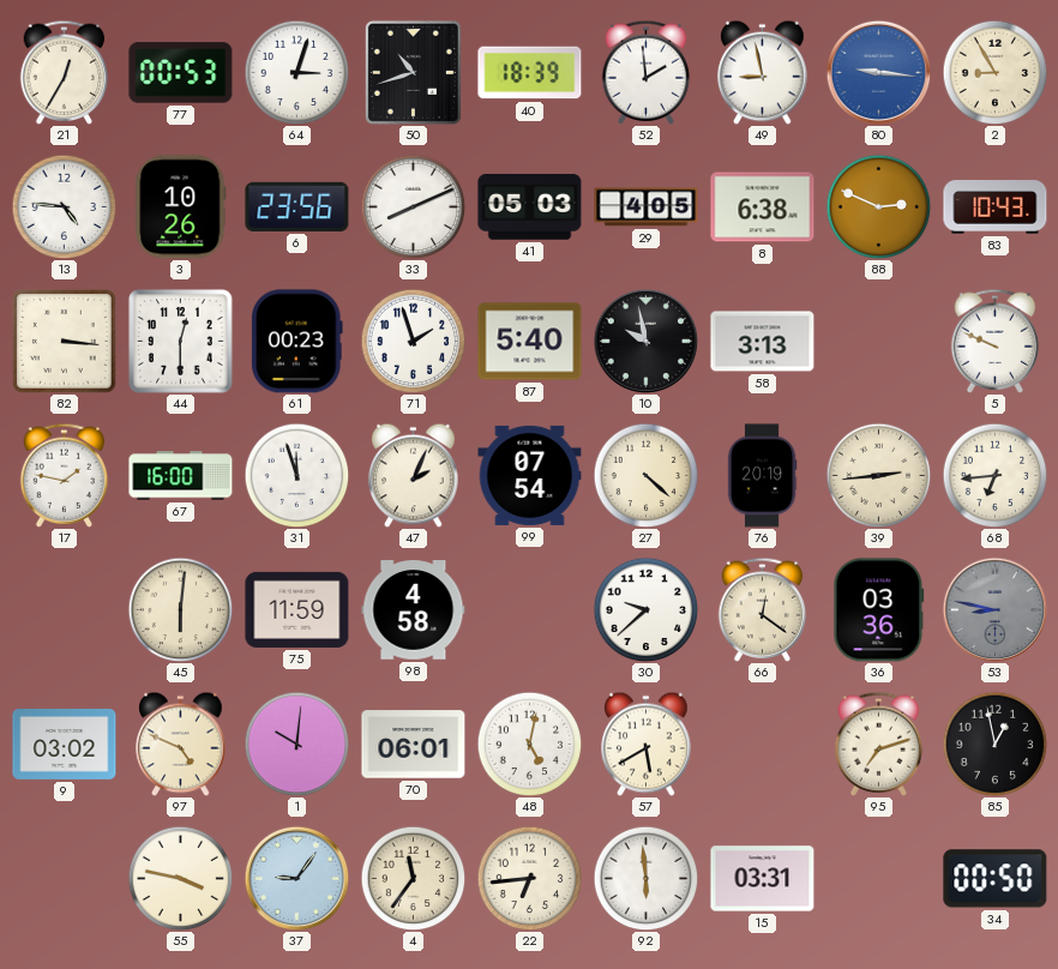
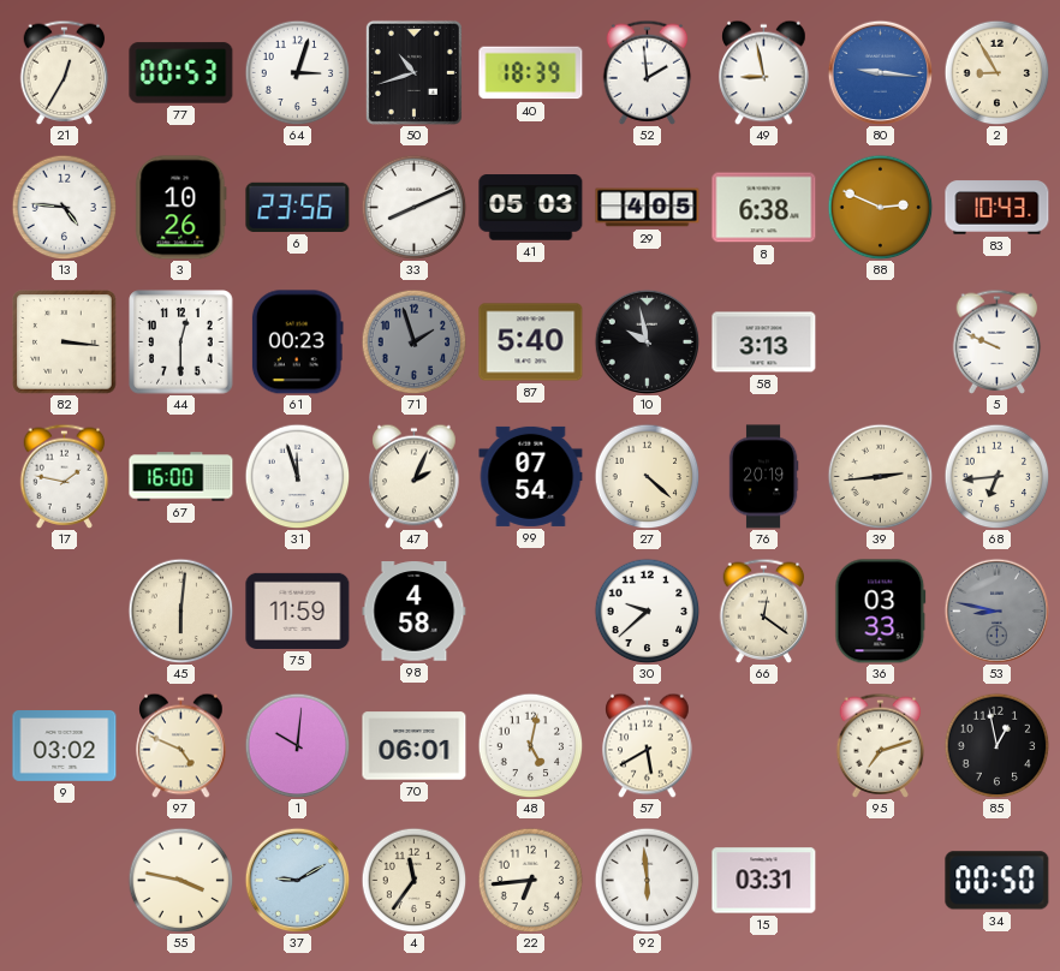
71 dial: white -> grey (413, 341)
36: 03:36 -> 03:33 (881, 612)
37: 9:06 -> 9:10 (297, 880)
